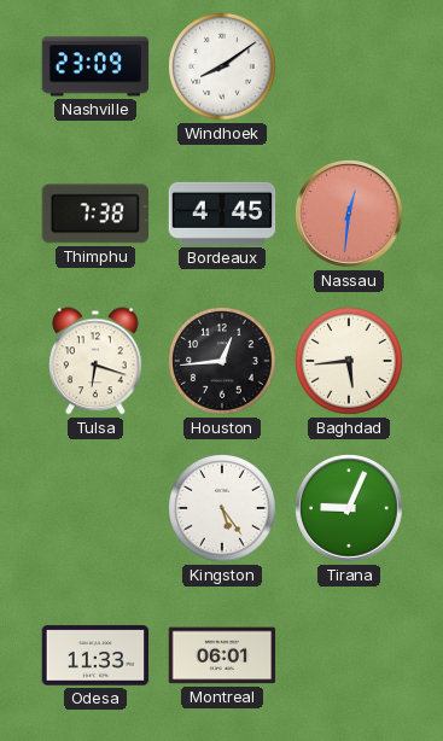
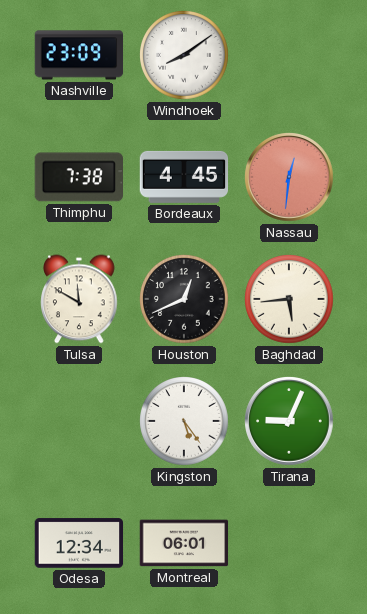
Tulsa: 6:18 -> 11:50 (79, 299)
Houston: 12:44 -> 12:41 (184, 299)
Odesa: 11:33 -> 12:34 (79, 543)
